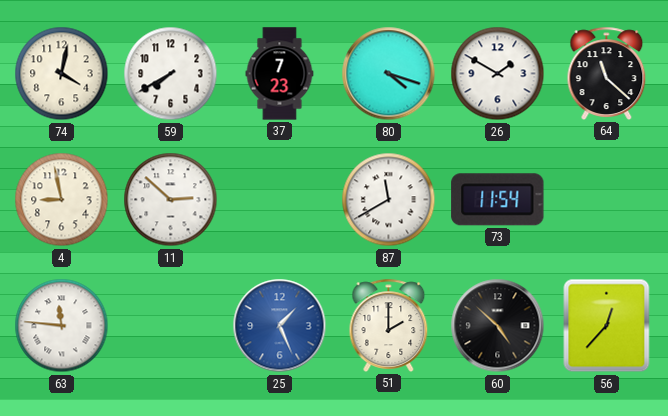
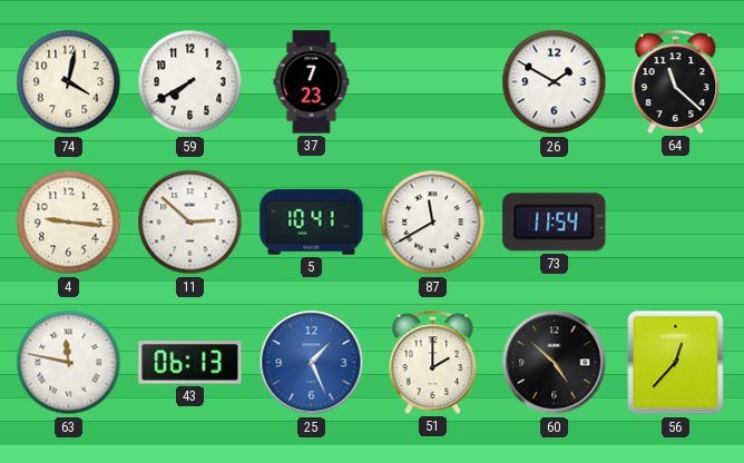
80: 4:18 -> none (389, 74)
4: 8:58 -> 9:16 (69, 223)
5: none -> 10:41 (312, 223)
63: 11:46 -> 11:47 (69, 363)
43: none -> 06:13 (190, 363)
